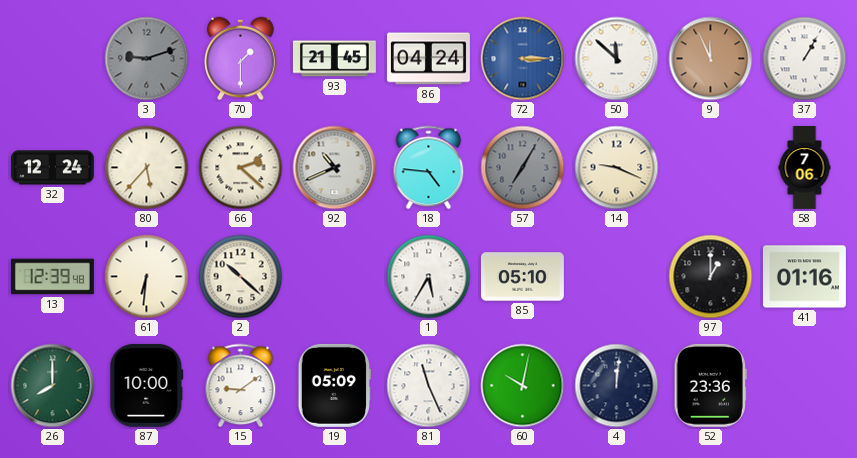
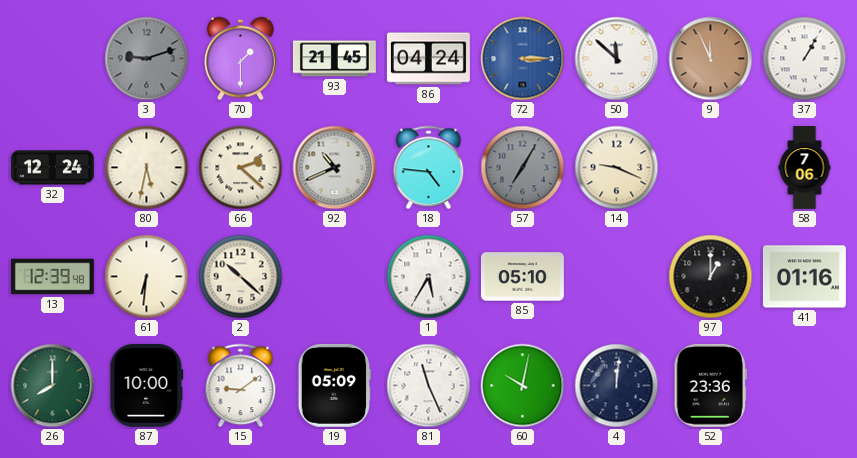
80: 5:37 -> 5:32 (147, 168)
